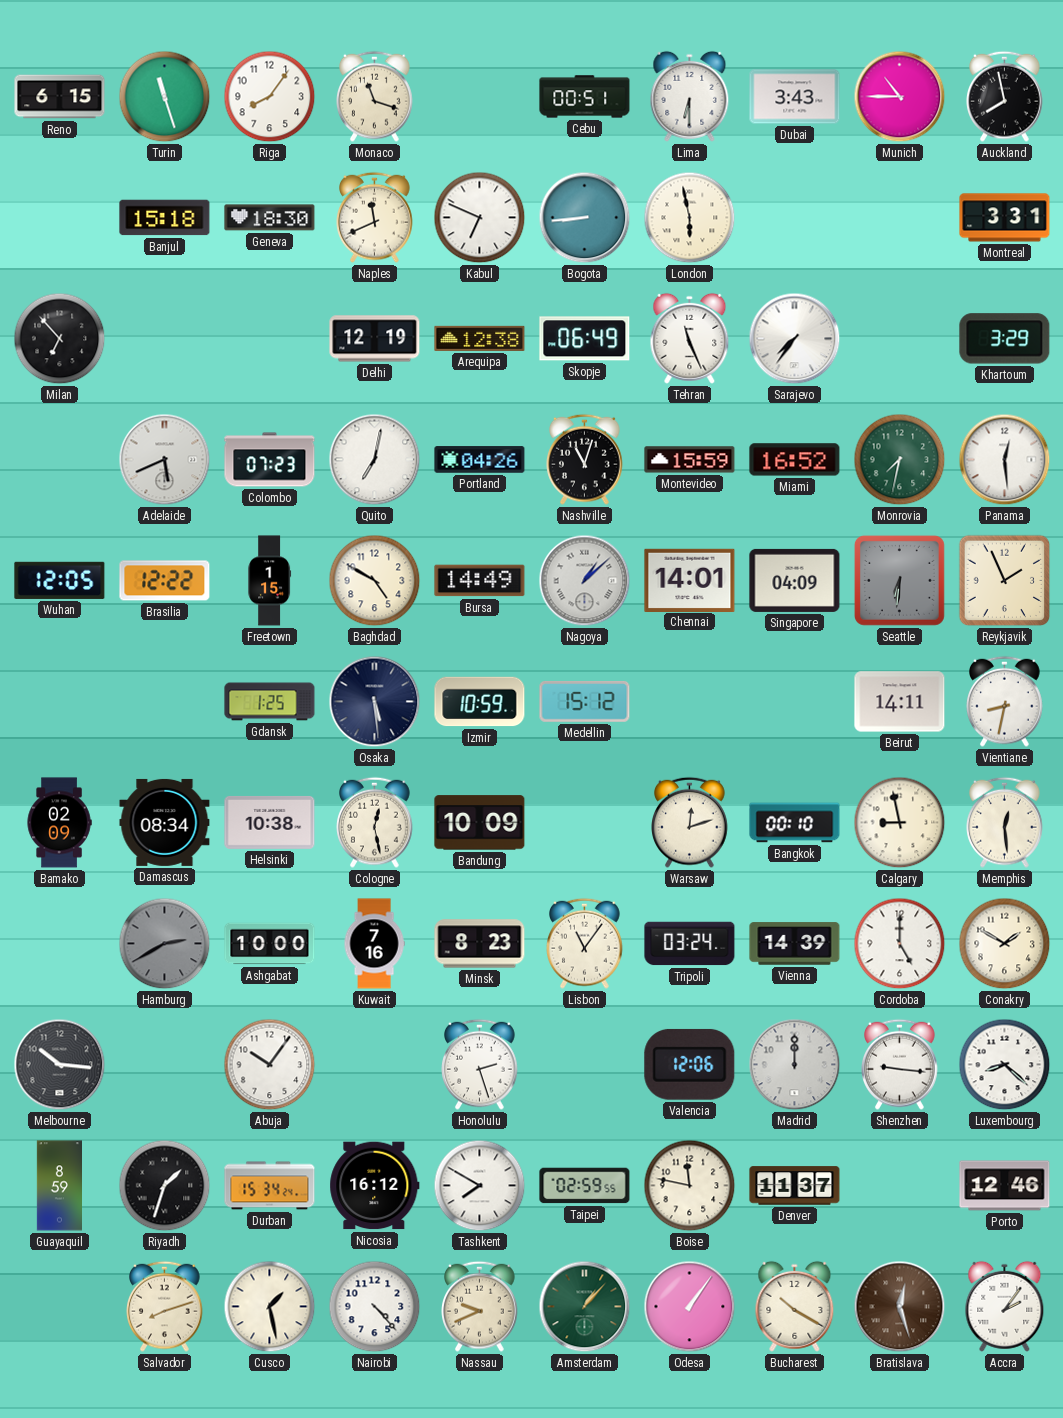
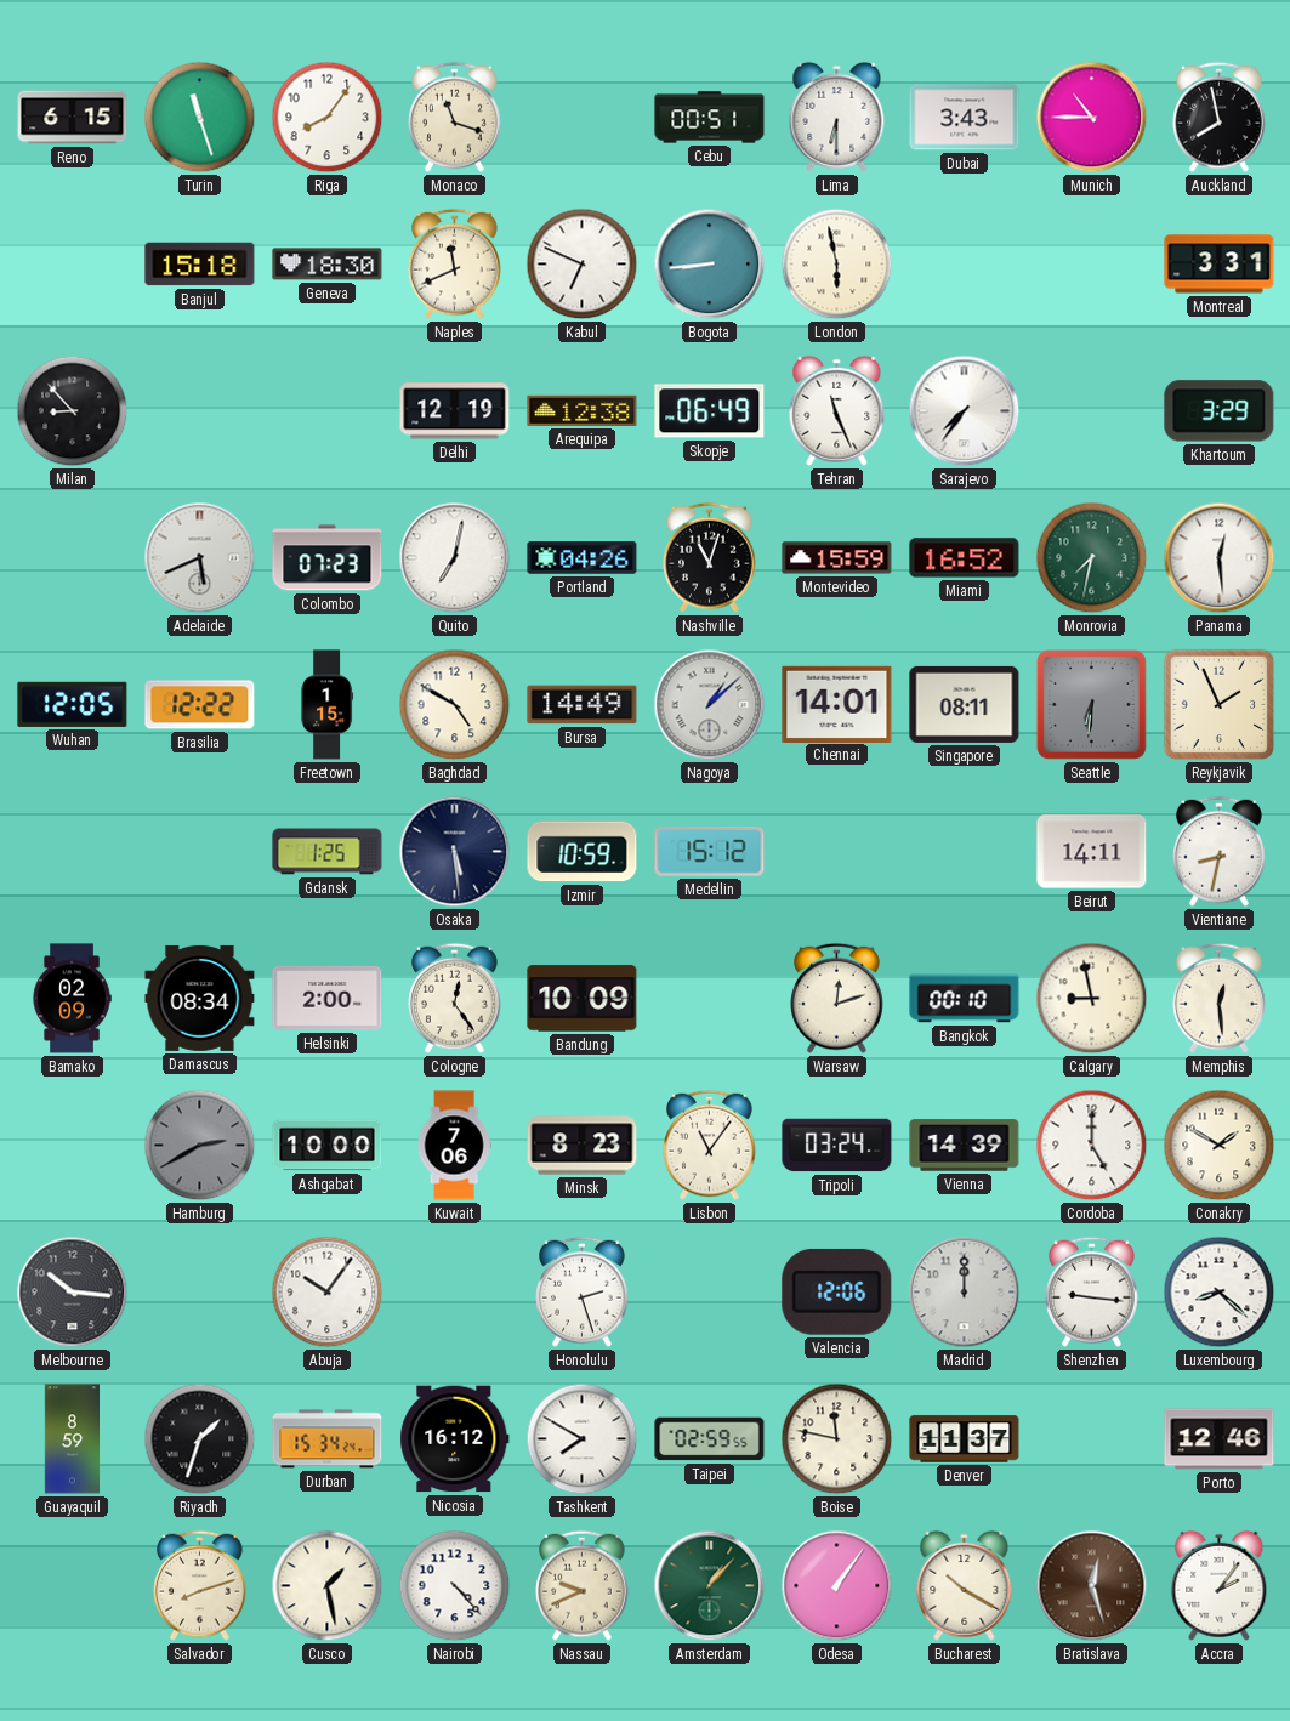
Milan: 6:53 -> 8:53 (73, 411)
Singapore: 04:09 -> 08:11 (965, 704)
Helsinki: 10:38 -> 2:00 (328, 998)
Cologne: 12:28 -> 12:24 (455, 998)
Kuwait: 7:16 -> 7:06 (454, 1146)
